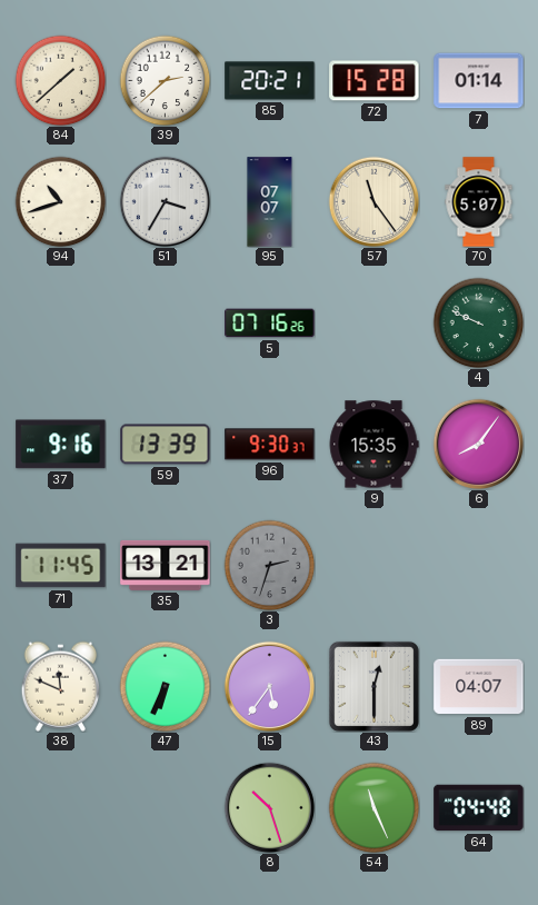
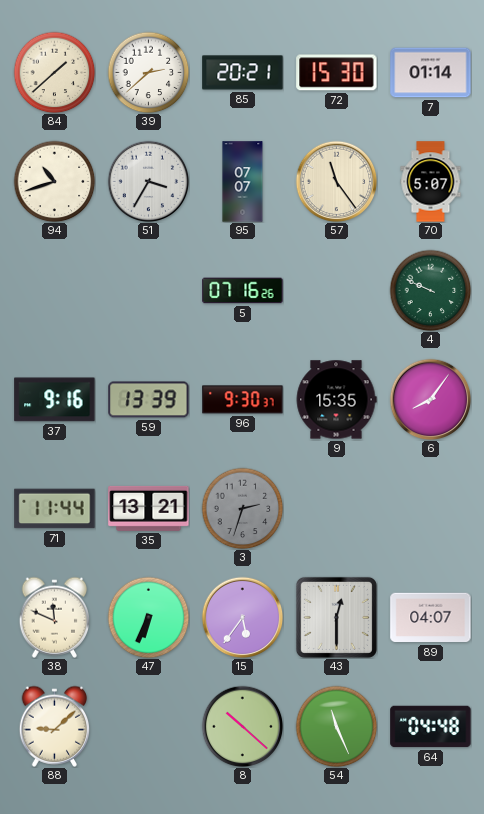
72: 15:28 -> 15:30 (337, 73)
71: 11:45 -> 11:44 (55, 509)
88: none -> 9:08 (55, 726)
8: 10:27 -> 10:22 (242, 726)
